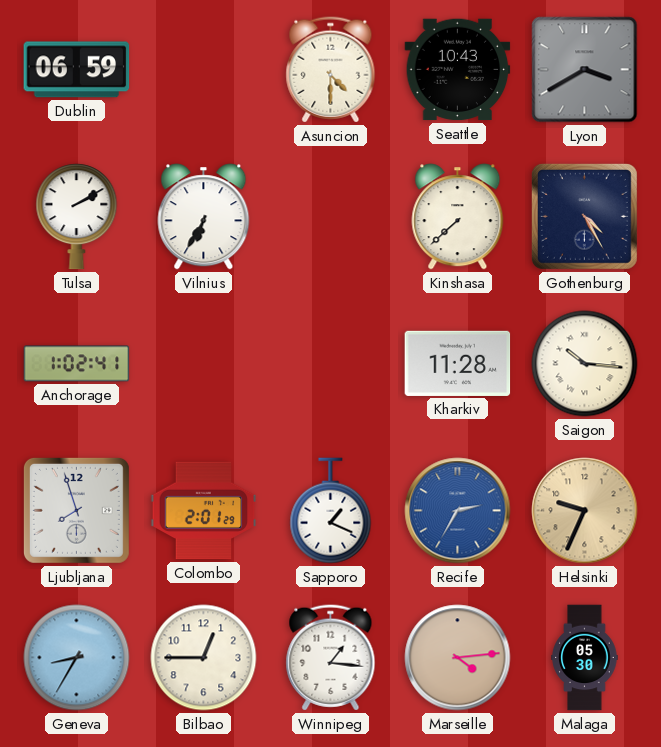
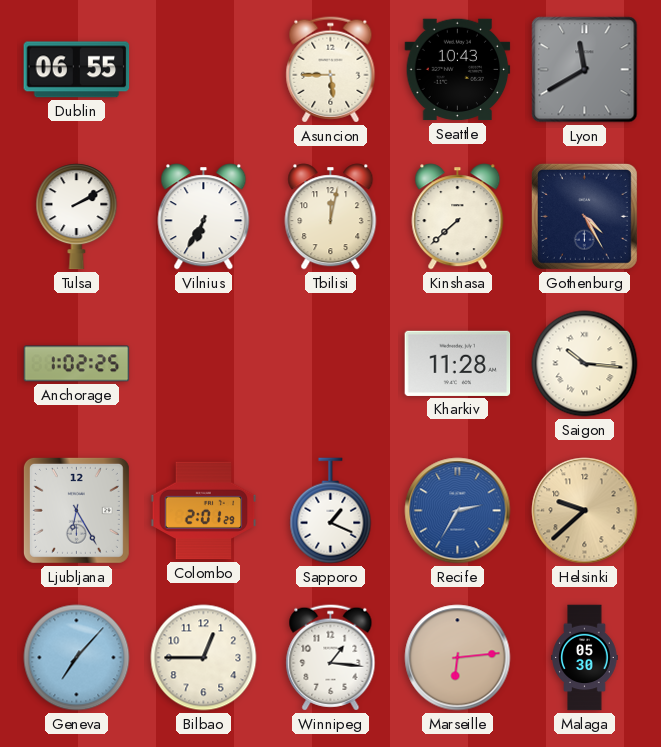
Dublin: 06:59 -> 06:55 (77, 70)
Asuncion: 4:30 -> 5:45 (331, 70)
Lyon: 3:40 -> 11:40 (585, 70)
Tbilisi: none -> 12:02 (331, 217)
Anchorage: 1:02:41 -> 1:02:25 (77, 364)
Ljubljana: 7:57 -> 6:25 (76, 510)
Helsinki: 9:34 -> 9:38 (585, 511)
Geneva: 8:35 -> 7:07 (77, 658)
Marseille: 4:14 -> 6:14 (458, 658)
